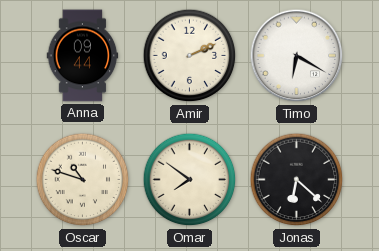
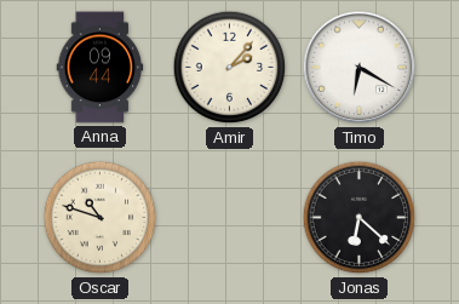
Amir: 2:11 -> 2:07 (230, 68)
Omar: 7:51 -> none (190, 180)
